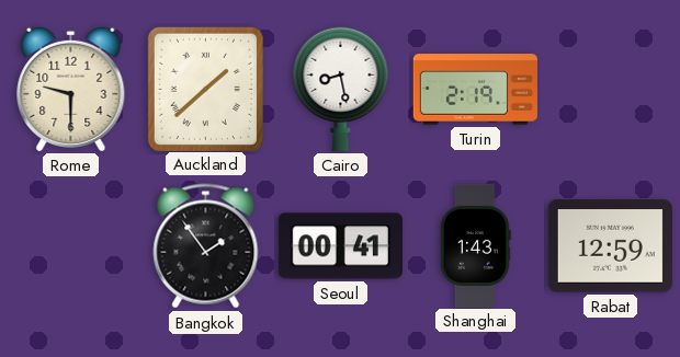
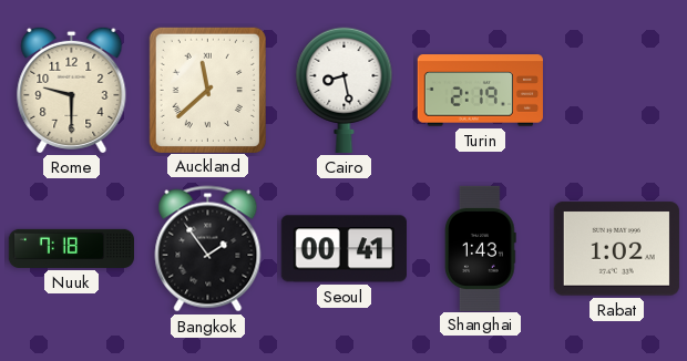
Auckland: 1:38 -> 11:38 (207, 90)
Nuuk: none -> 7:18 (72, 248)
Rabat: 12:59 -> 1:02 (616, 249)
